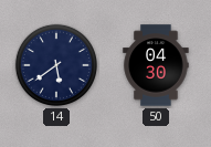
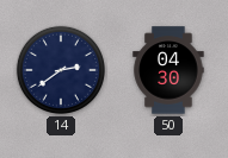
14: 5:39 -> 2:39 (61, 70)
